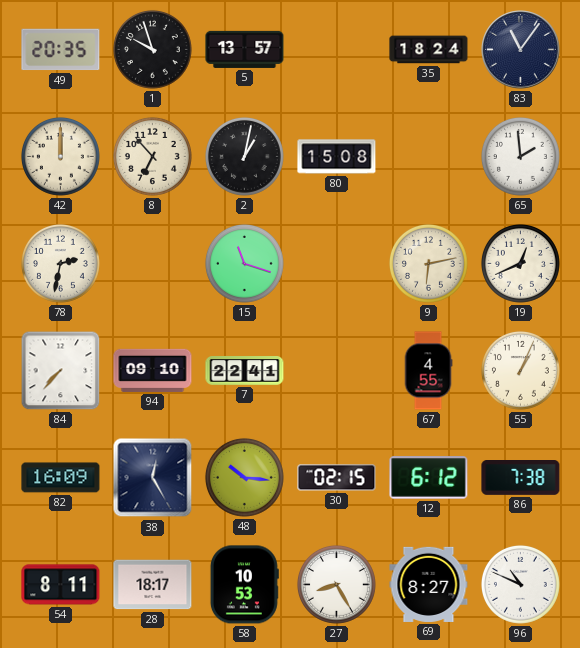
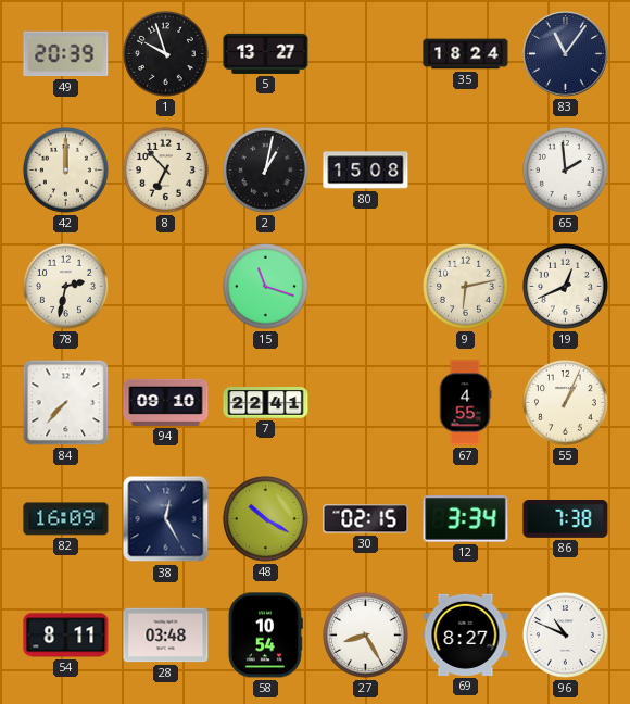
49: 20:35 -> 20:39 (66, 54)
5: 13:57 -> 13:27 (266, 53)
48: 10:16 -> 10:20 (265, 518)
12: 6:12 -> 3:34 (466, 519)
28: 18:17 -> 03:48 (166, 636)
58: 10:53 -> 10:54 (265, 636)
